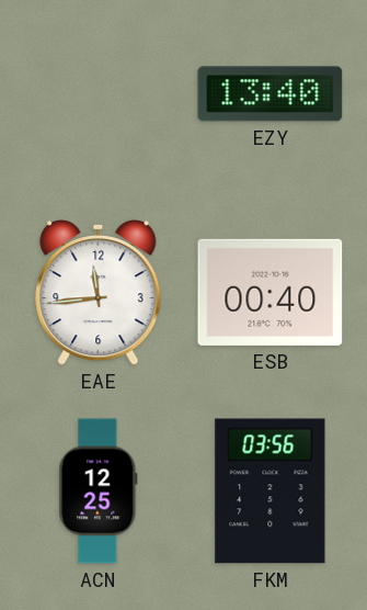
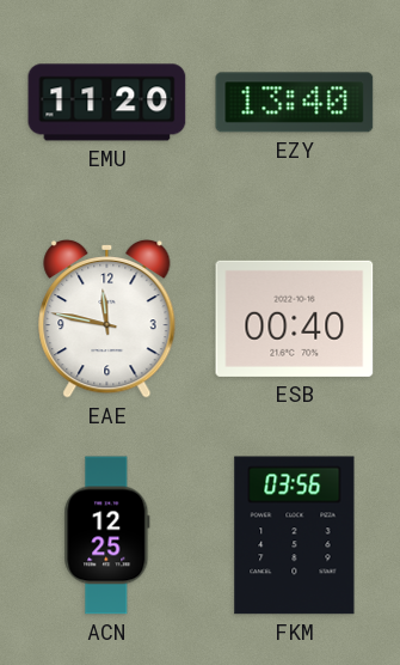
EMU: none -> 11:20 (107, 103)
EAE: 11:44 -> 11:47 (107, 318)
